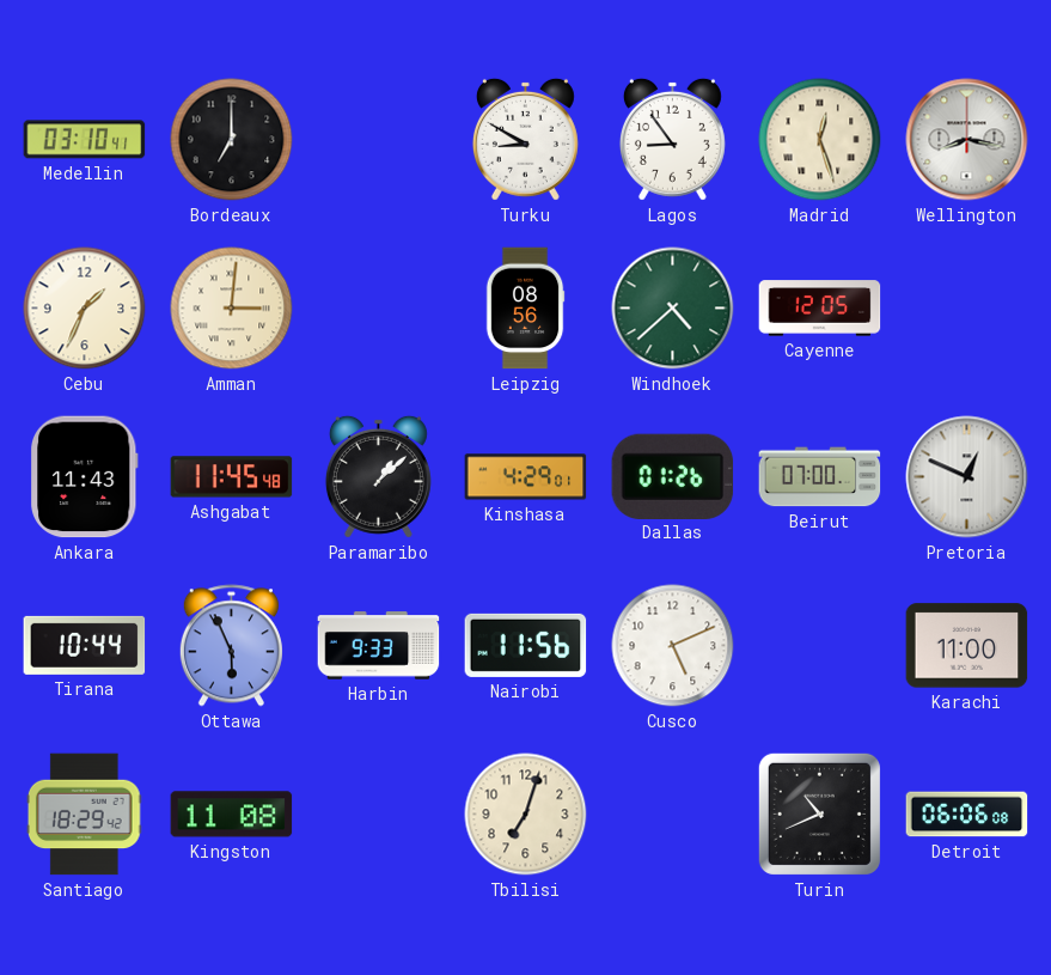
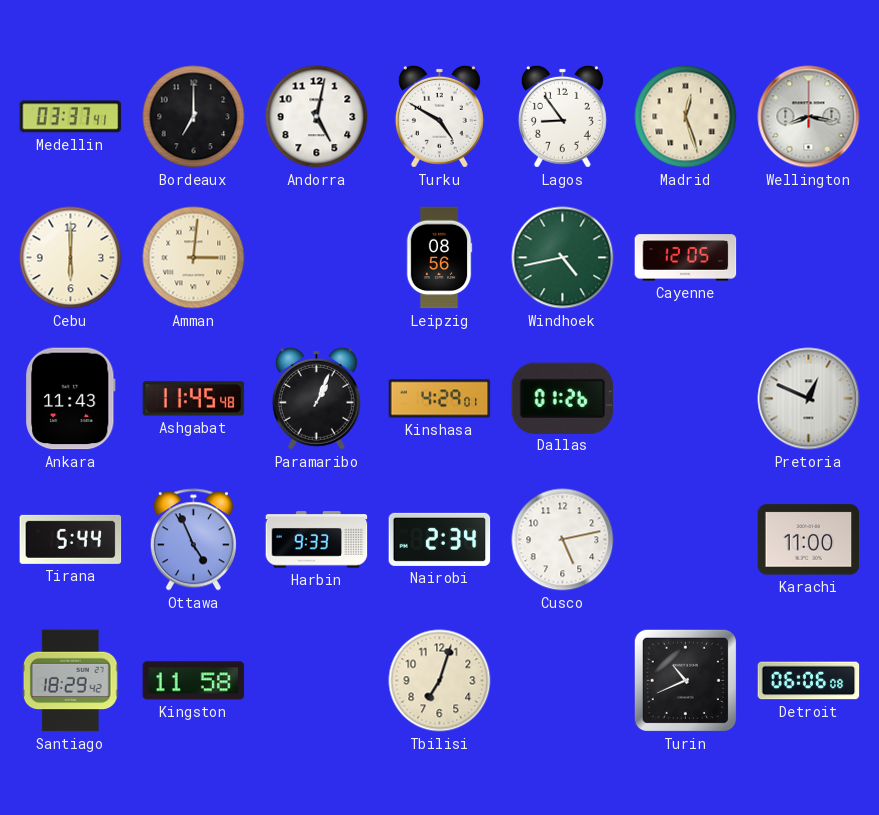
Medellin: 03:10 -> 03:37 (71, 117)
Andorra: none -> 5:02 (317, 117)
Turku: 8:50 -> 4:50 (439, 116)
Cebu: 1:34 -> 6:00 (71, 258)
Windhoek: 4:38 -> 4:43 (563, 258)
Paramaribo: 1:08 -> 1:04 (316, 398)
Beirut: 07:00 -> none (820, 477)
Tirana: 10:44 -> 5:44 (71, 539)
Ottawa: 5:56 -> 4:56 (193, 540)
Nairobi: 11:56 -> 2:34 (440, 539)
Cusco: 5:11 -> 5:13 (563, 540)
Kingston: 11:08 -> 11:58 (194, 681)
